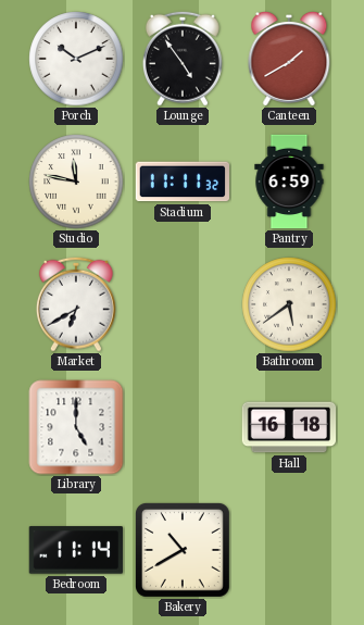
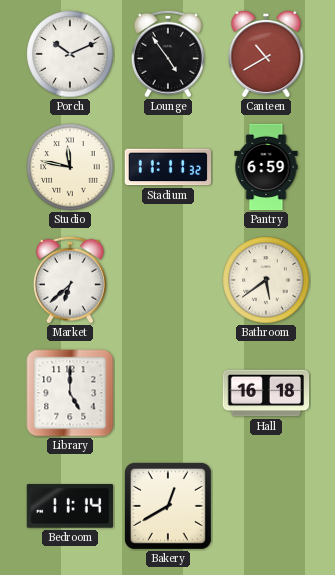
Canteen: 1:40 -> 10:40 (266, 55)
Market: 6:40 -> 6:38 (70, 280)
Bakery: 10:40 -> 12:40 (168, 506)
